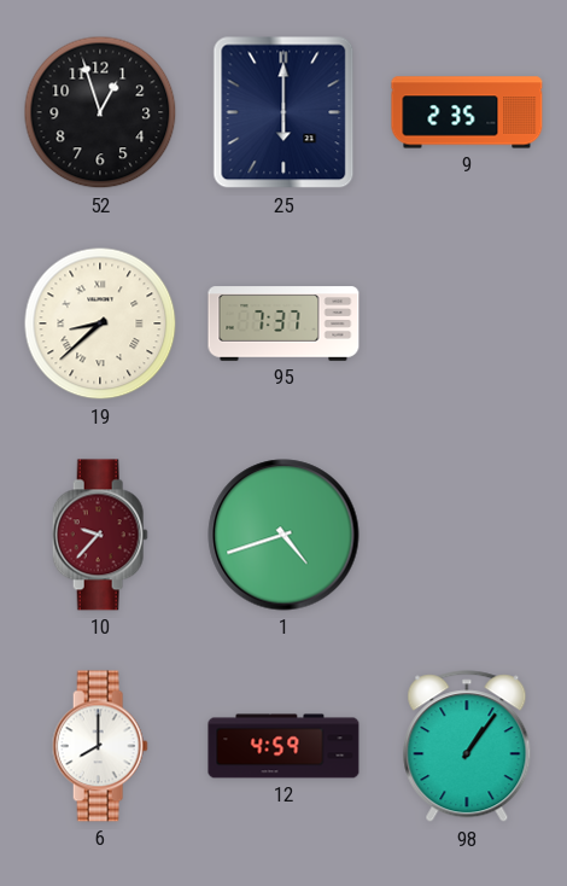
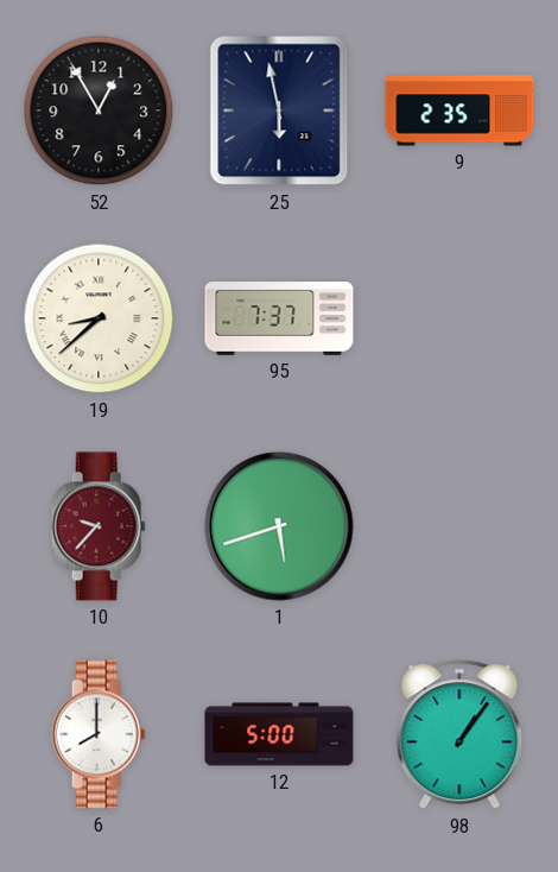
52: 12:57 -> 12:55 (99, 110)
25: 6:00 -> 5:58 (279, 110)
1: 4:42 -> 5:42 (279, 526)
12: 4:59 -> 5:00 (279, 734)
